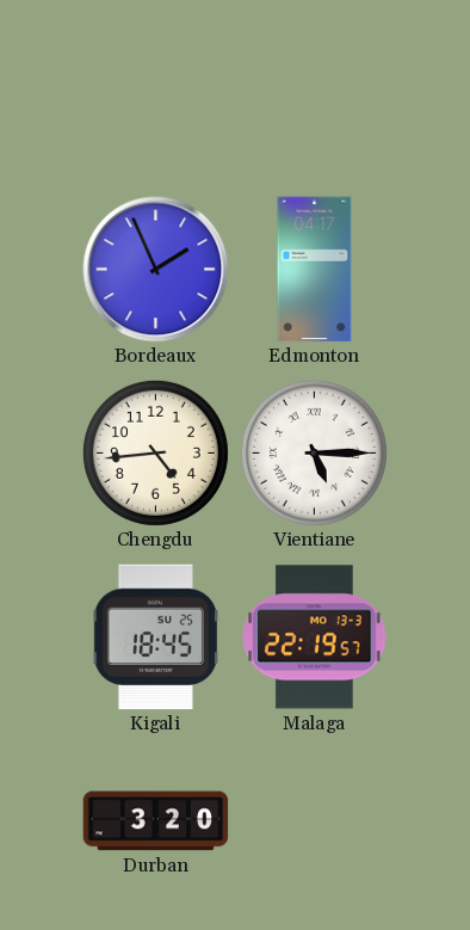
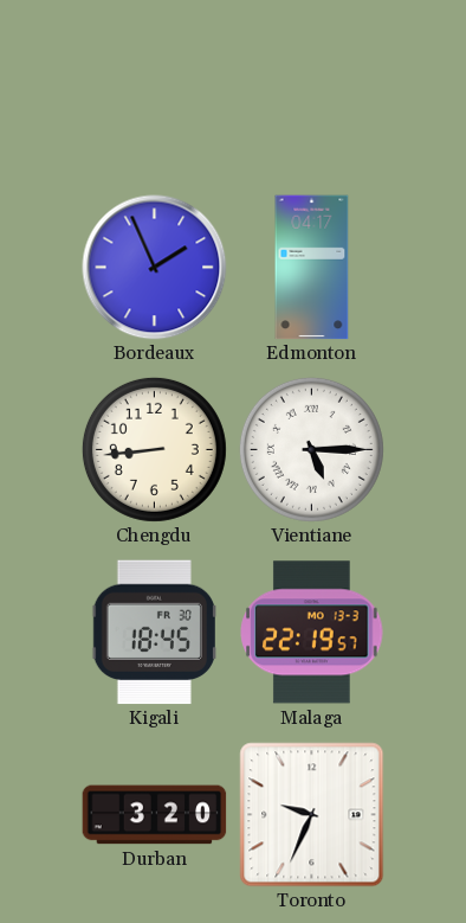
Chengdu: 4:44 -> 8:44 (154, 449)
Kigali date: SU 25 -> FR 30 (154, 633)
Toronto: none -> 9:34 (312, 815)
